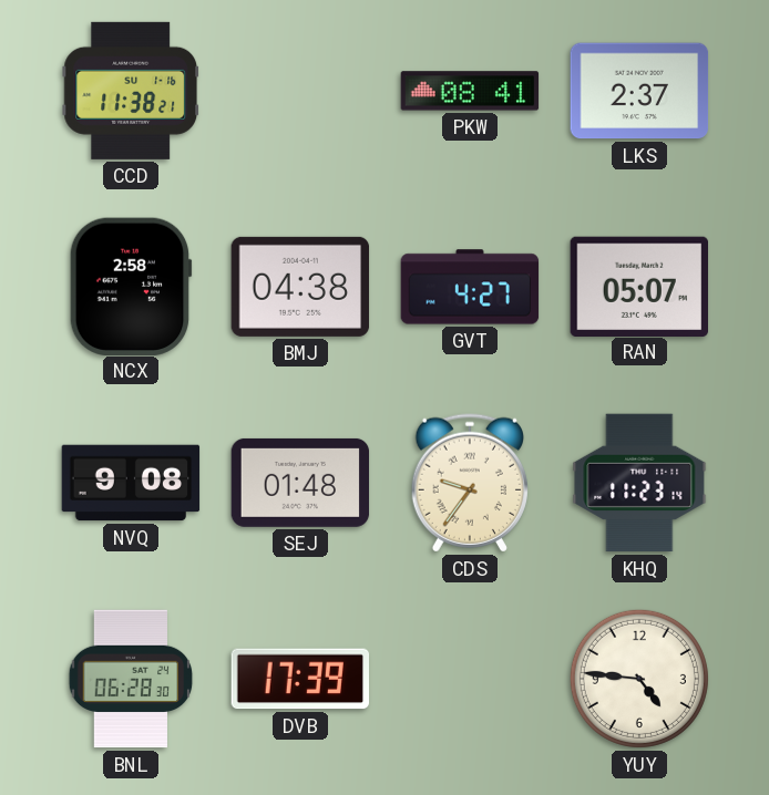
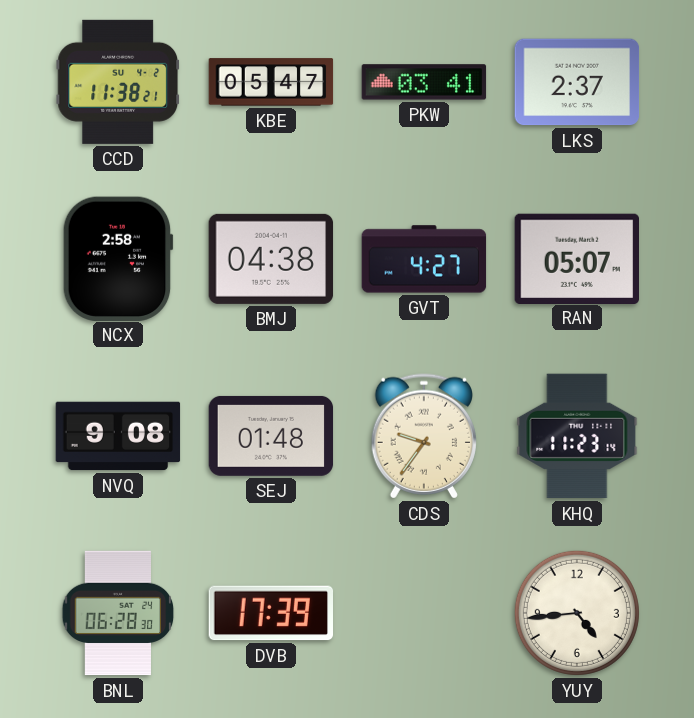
CCD date: SU 1-16 -> SU 4-2 (117, 82)
KBE: none -> 05:47 (271, 82)
PKW: 08:41 -> 03:41 (424, 82)
YUY: 4:46 -> 4:44 (577, 613)
